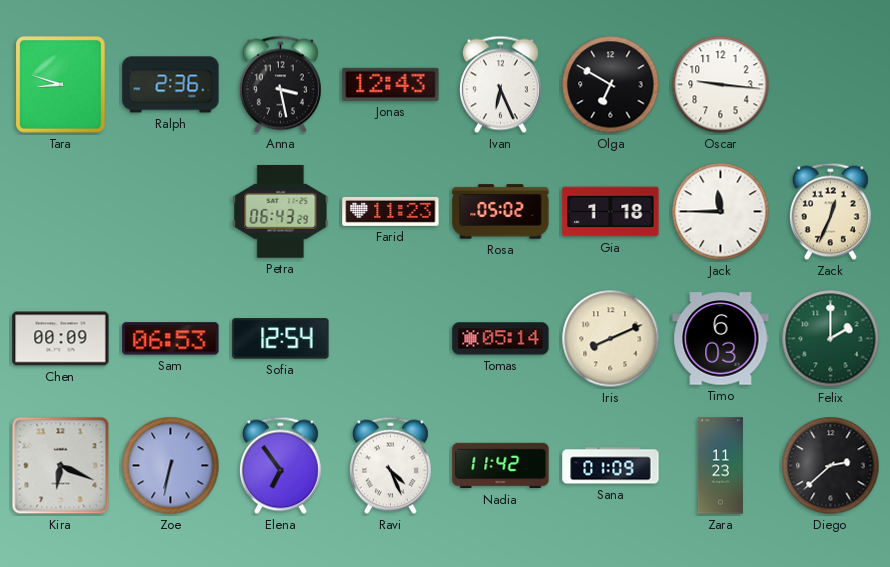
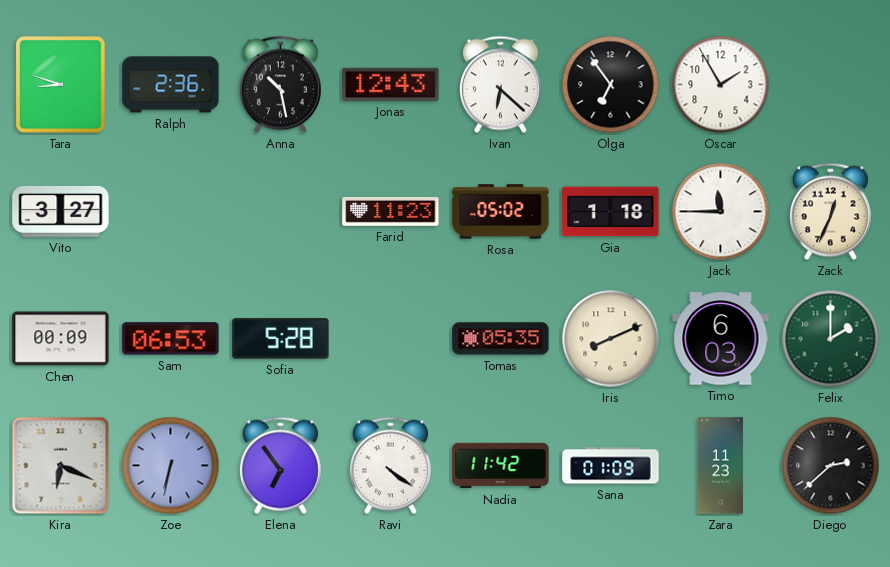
Anna: 3:28 -> 10:28 (280, 85)
Ivan: 6:26 -> 6:22 (500, 85)
Olga: 6:50 -> 6:54 (611, 85)
Oscar: 9:16 -> 1:55 (721, 85)
Vito: none -> 3:27 (61, 211)
Petra: 06:43 -> none (281, 212)
Sofia: 12:54 -> 5:28 (281, 339)
Tomas: 05:14 -> 05:35 (501, 339)
Ravi: 4:26 -> 4:21 (390, 466)
